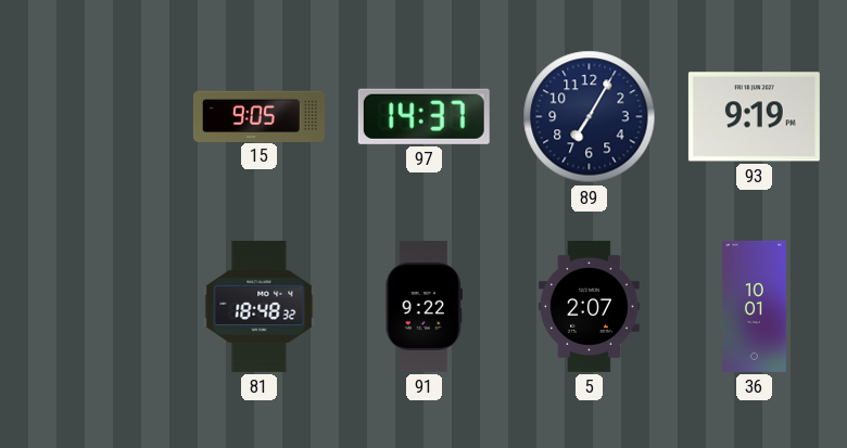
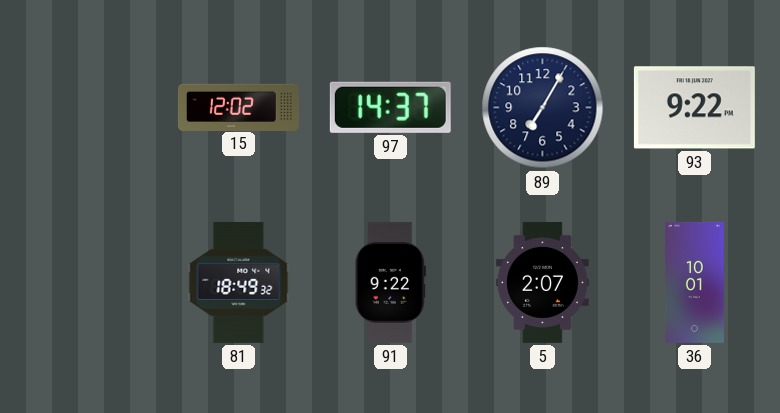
15: 9:05 -> 12:02 (238, 107)
93: 9:19 -> 9:22 (694, 108)
81: 18:48 -> 18:49 (239, 282)
